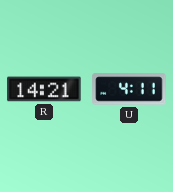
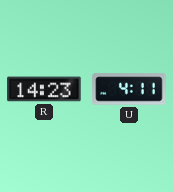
R: 14:21 -> 14:23 (44, 89)
